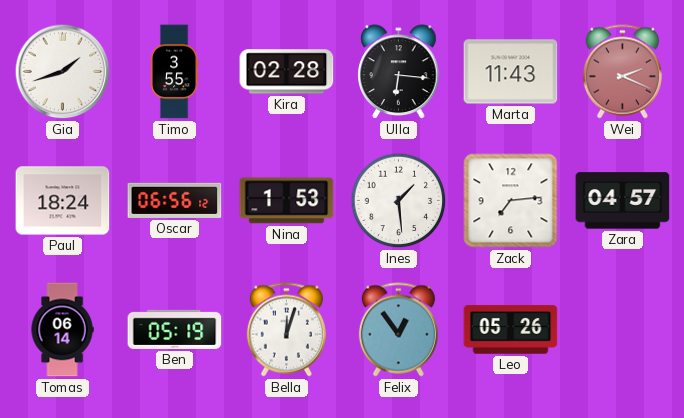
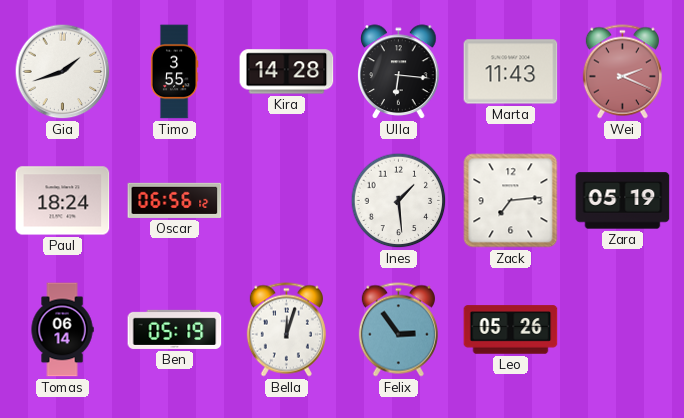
Kira: 02:28 -> 14:28 (287, 72)
Nina: 1:53 -> none (287, 201)
Zara: 04:57 -> 05:19 (623, 201)
Felix: 12:54 -> 2:54 (398, 330)
